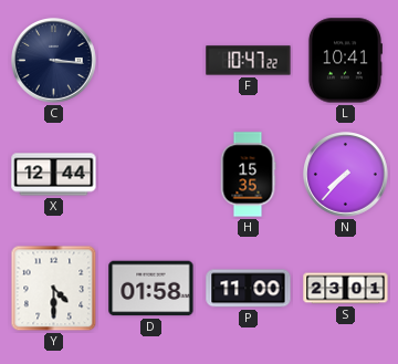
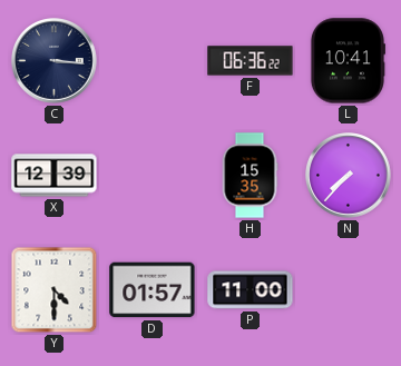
F: 10:47 -> 06:36 (251, 61)
X: 12:44 -> 12:39 (55, 176)
D: 01:58 -> 01:57 (153, 290)
S: 23:01 -> none (346, 289)
